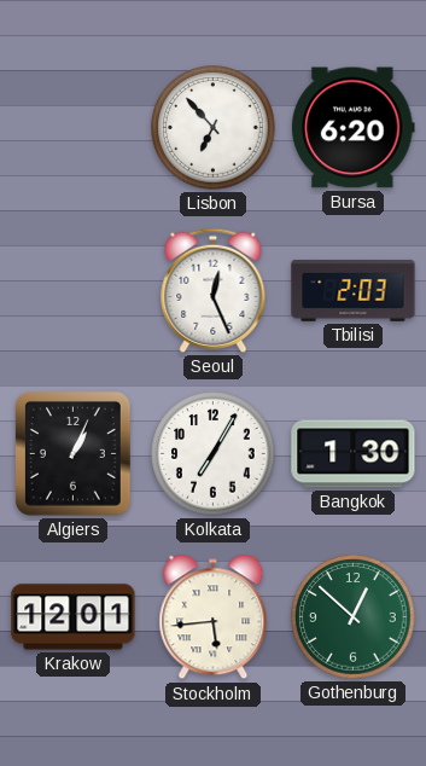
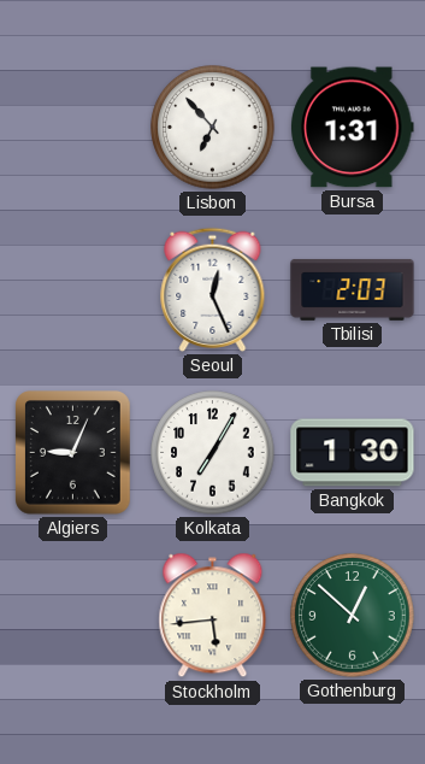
Bursa: 6:20 -> 1:31 (353, 128)
Algiers: 1:04 -> 9:04 (73, 453)
Krakow: 12:01 -> none (74, 617)
